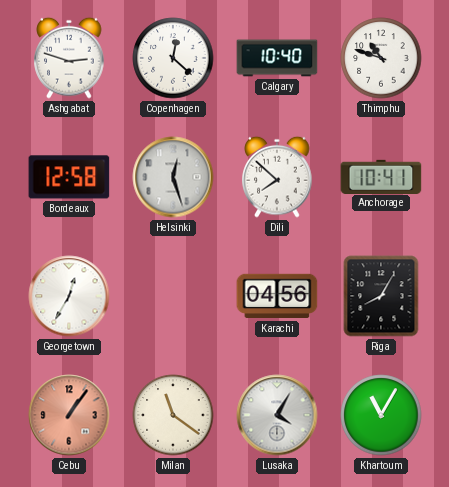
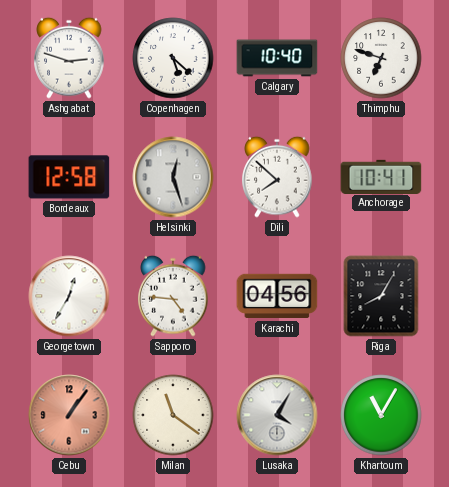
Copenhagen: 12:22 -> 5:22 (173, 58)
Thimphu: 10:48 -> 6:48 (381, 58)
Sapporo: none -> 4:46 (173, 296)
